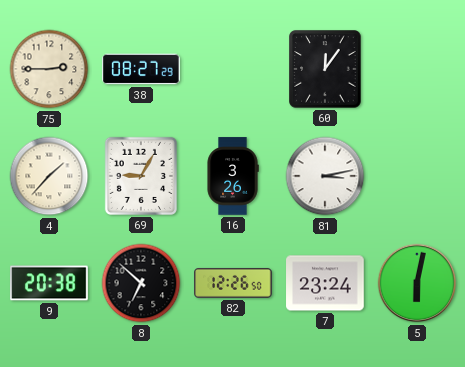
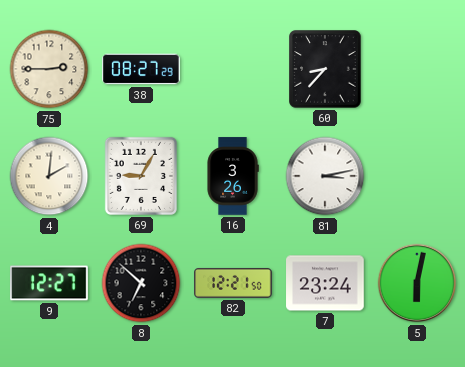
60: 12:06 -> 8:37 (325, 69)
4: 1:37 -> 2:01 (49, 176)
9: 20:38 -> 12:27 (49, 283)
82: 12:26 -> 12:21 (233, 283)
